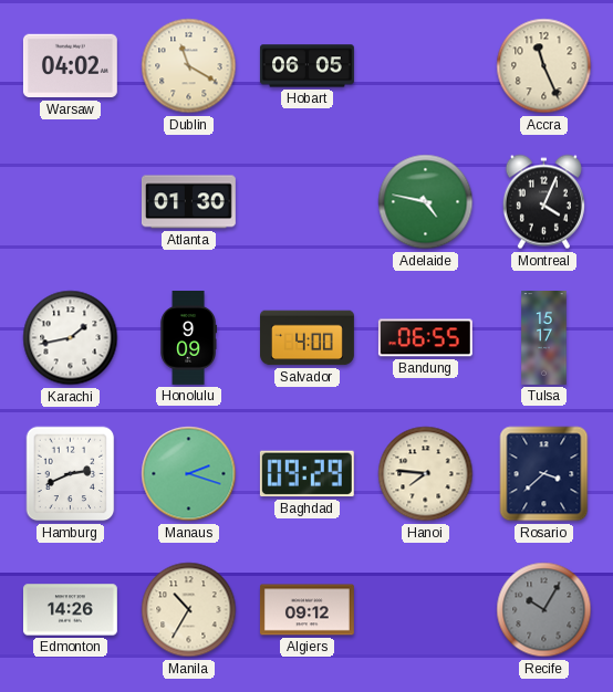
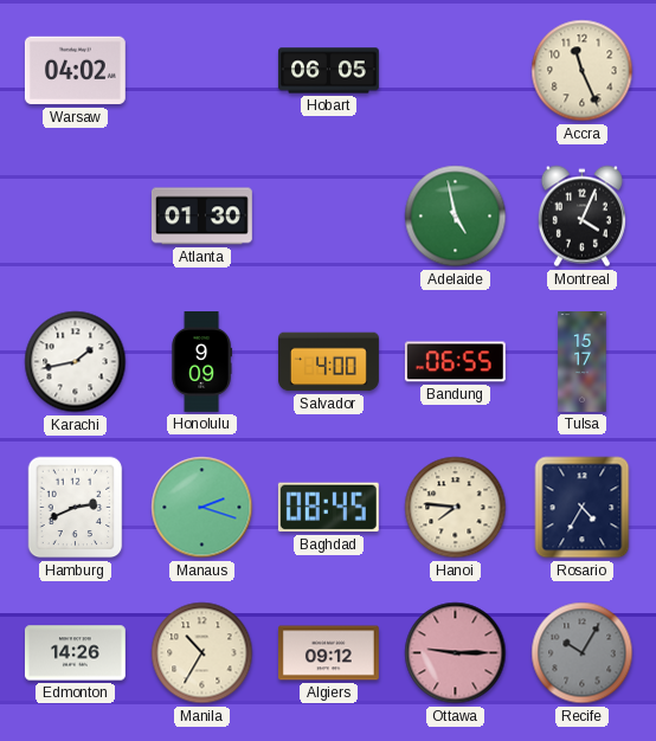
Dublin: 11:20 -> none (189, 66)
Adelaide: 4:47 -> 4:58 (456, 217)
Baghdad: 09:29 -> 08:45 (328, 508)
Rosario: 3:38 -> 4:35 (583, 508)
Ottawa: none -> 9:15 (456, 653)
